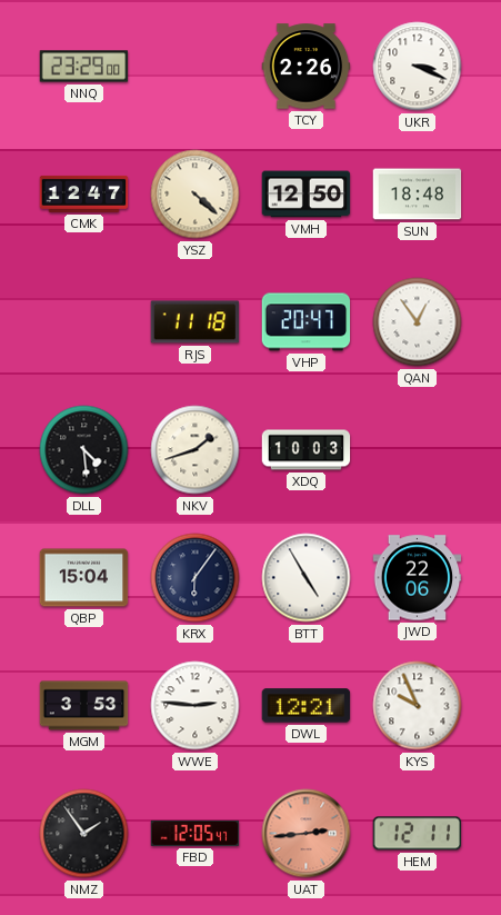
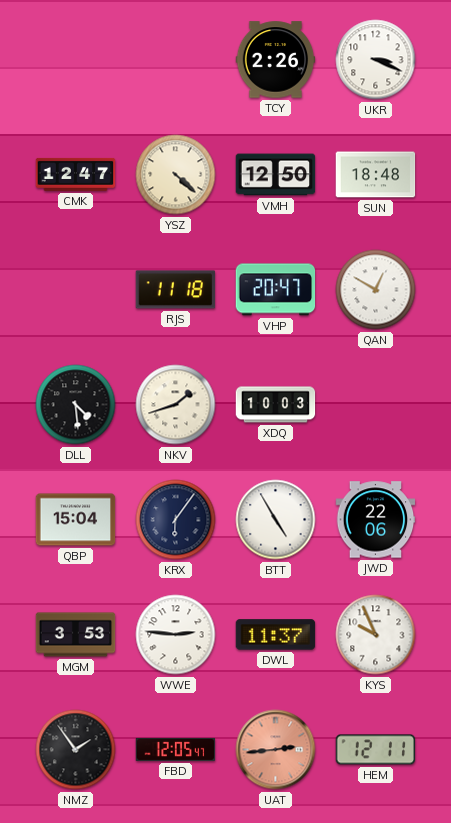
NNQ: 23:29 -> none (84, 67)
QAN: 12:54 -> 12:50 (376, 290)
DWL: 12:21 -> 11:37 (276, 635)
